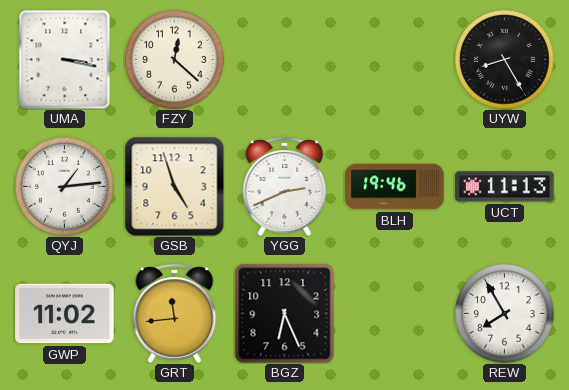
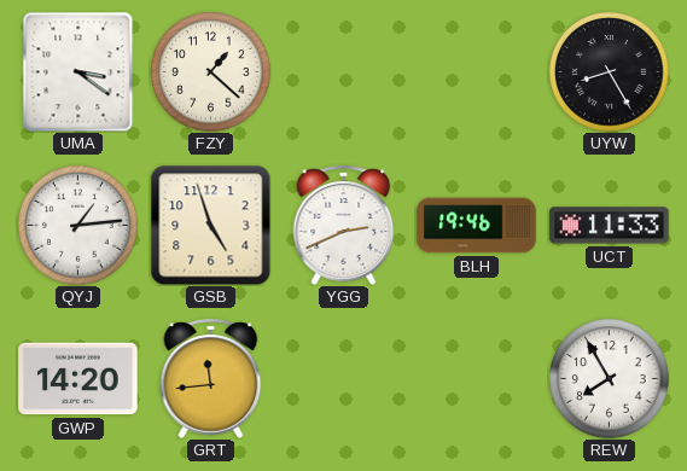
UMA: 3:17 -> 3:21 (78, 71)
FZY: 12:22 -> 1:22 (211, 72)
UCT: 11:13 -> 11:33 (610, 226)
GWP: 11:02 -> 14:20 (78, 379)
BGZ: 6:26 -> none (284, 313)
